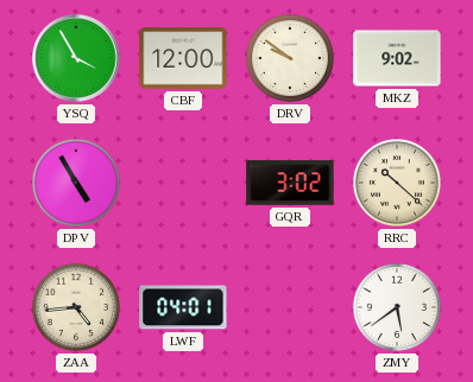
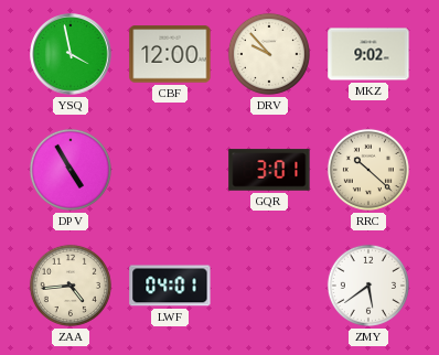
YSQ: 3:55 -> 3:58 (71, 54)
DRV: 9:51 -> 9:53 (269, 54)
GQR: 3:02 -> 3:01 (269, 170)
